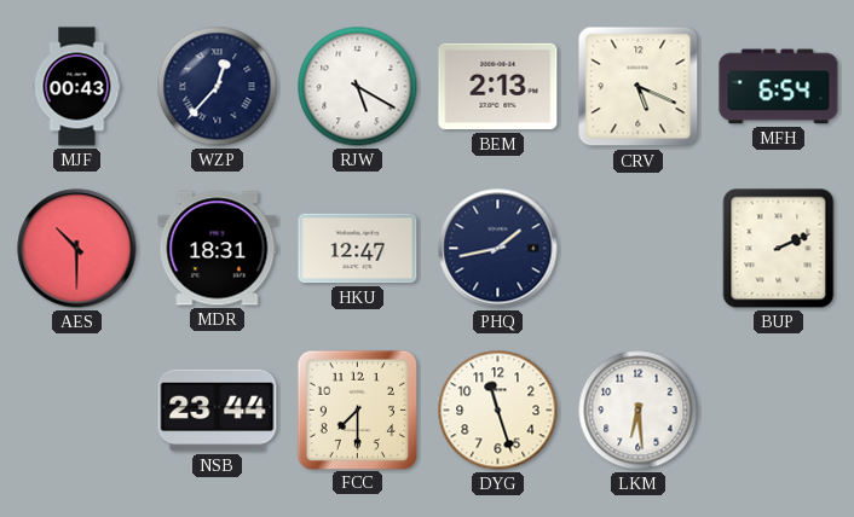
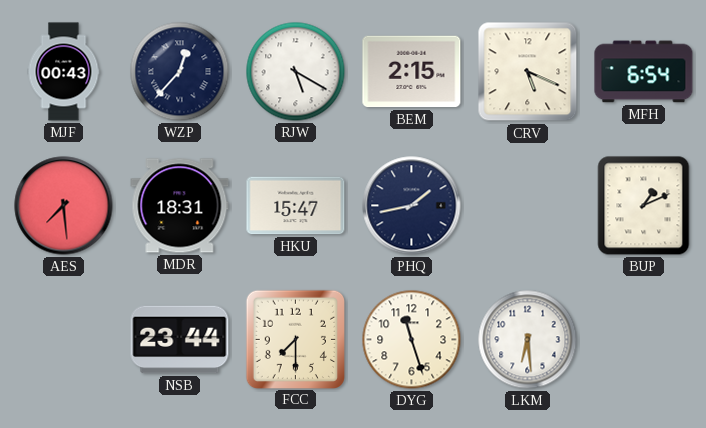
BEM: 2:13 -> 2:15 (412, 72)
AES: 10:30 -> 7:29 (64, 206)
HKU: 12:47 -> 15:47 (296, 206)
BUP: 2:11 -> 1:11 (644, 206)
